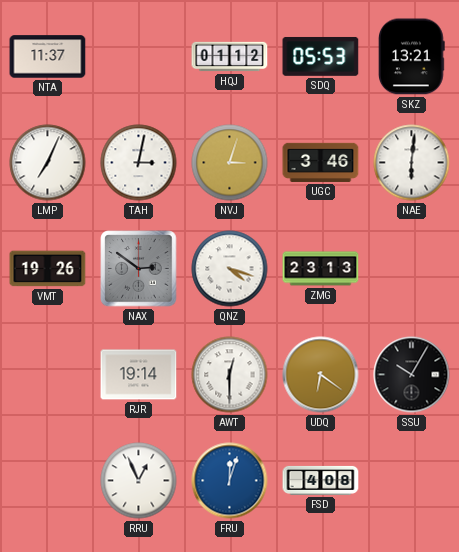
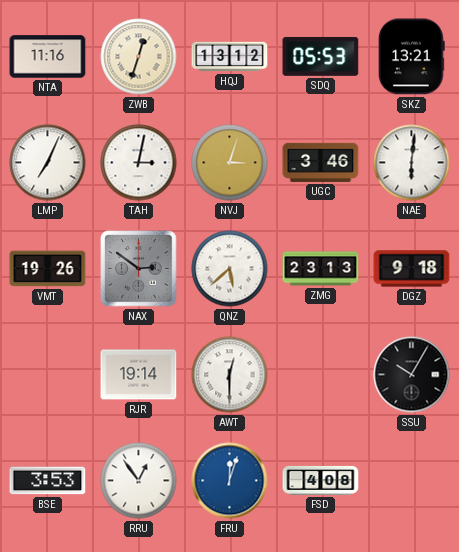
NTA: 11:37 -> 11:16 (48, 57)
ZWB: none -> 12:33 (139, 57)
HQJ: 01:12 -> 13:12 (230, 57)
QNZ: 4:18 -> 5:38 (230, 269)
DGZ: none -> 9:18 (412, 269)
UDQ: 6:21 -> none (321, 375)
BSE: none -> 3:53 (48, 481)
RRU: 12:56 -> 12:54 (139, 481)
